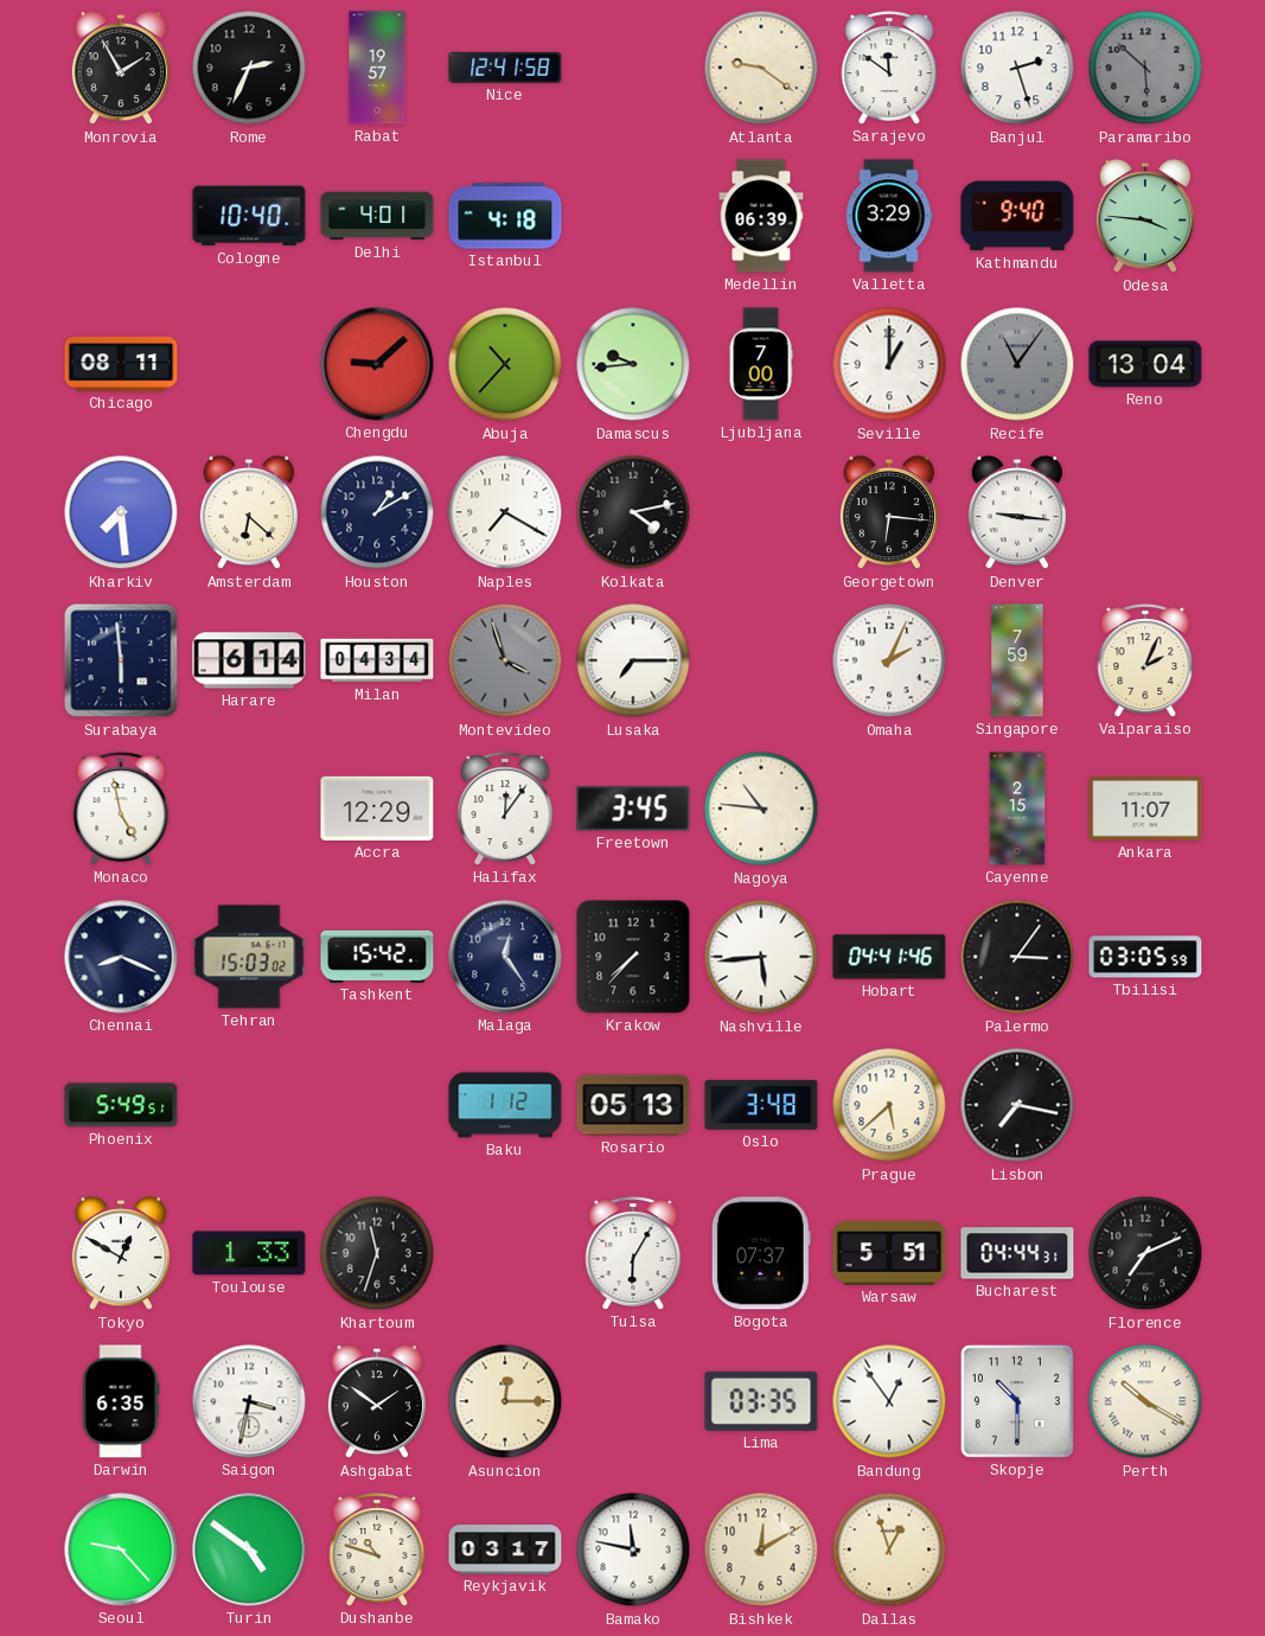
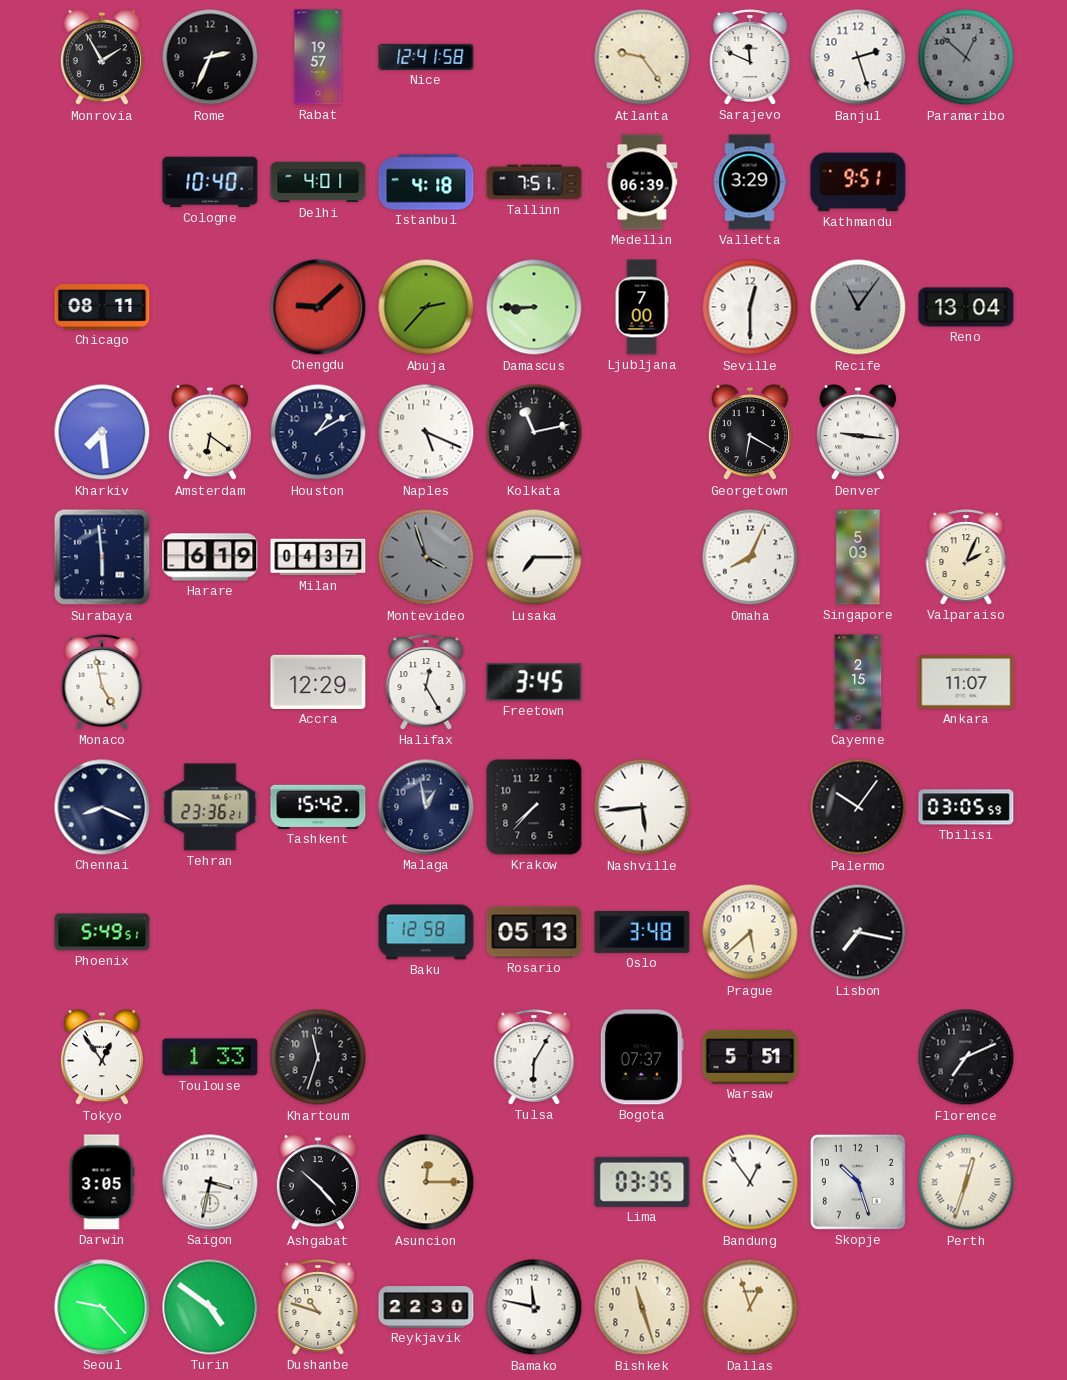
Atlanta: 9:21 -> 9:24 (642, 57)
Sarajevo: 11:51 -> 11:49 (750, 57)
Paramaribo: 5:52 -> 12:52 (966, 57)
Tallinn: none -> 7:51 (534, 182)
Kathmandu: 9:40 -> 9:51 (858, 182)
Odesa: 3:46 -> none (1145, 217)
Abuja: 10:37 -> 2:37 (426, 307)
Damascus: 9:44 -> 8:45 (534, 307)
Seville: 1:00 -> 12:30 (750, 307)
Amsterdam: 6:22 -> 6:21 (210, 433)
Naples: 7:20 -> 5:19 (426, 432)
Kolkata: 4:13 -> 11:13 (534, 432)
Georgetown: 6:16 -> 6:20 (750, 433)
Harare: 6:14 -> 6:19 (210, 557)
Milan: 04:34 -> 04:37 (318, 557)
Omaha: 2:04 -> 8:04 (750, 557)
Singapore: 7:59 -> 5:03 (858, 557)
Halifax: 12:06 -> 12:25 (426, 682)
Nagoya: 10:46 -> none (761, 809)
Tehran: 15:03 -> 23:36 (210, 807)
Malaga: 12:24 -> 12:58 (426, 807)
Hobart: 04:41 -> none (889, 957)
Palermo: 3:06 -> 10:06 (858, 807)
Baku: 1:12 -> 12:58 (426, 932)
Tokyo: 12:50 -> 12:54 (102, 1058)
Bucharest: 04:44 -> none (1017, 1253)
Darwin: 6:35 -> 3:05 (102, 1182)
Ashgabat: 1:51 -> 10:23 (318, 1183)
Skopje: 10:30 -> 10:27 (858, 1182)
Perth: 10:20 -> 12:33 (966, 1182)
Reykjavik: 03:17 -> 22:30 (426, 1307)
Bishkek: 12:10 -> 11:27 (642, 1307)
